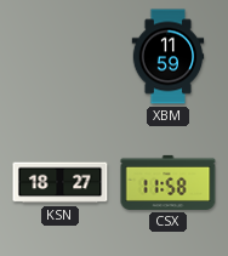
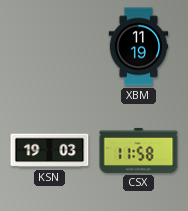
XBM: 11:59 -> 11:19 (139, 47)
KSN: 18:27 -> 19:03 (50, 151)
